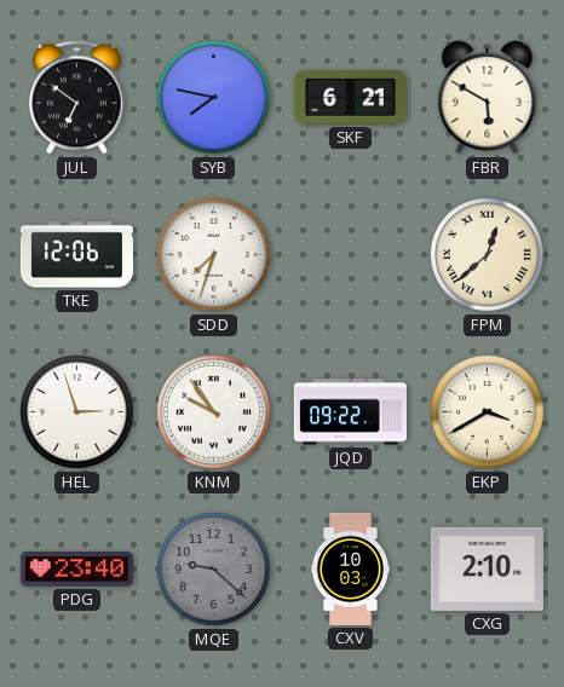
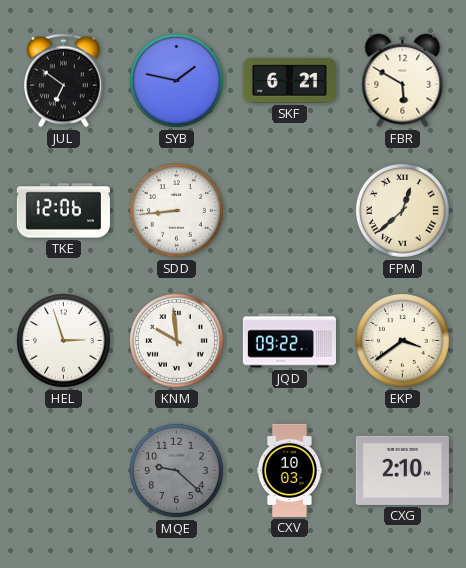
SYB: 7:47 -> 1:47 (176, 80)
SDD: 7:33 -> 8:44 (176, 210)
KNM: 9:54 -> 9:59 (176, 340)
EKP: 3:40 -> 3:39 (402, 340)
PDG: 23:40 -> none (76, 570)
